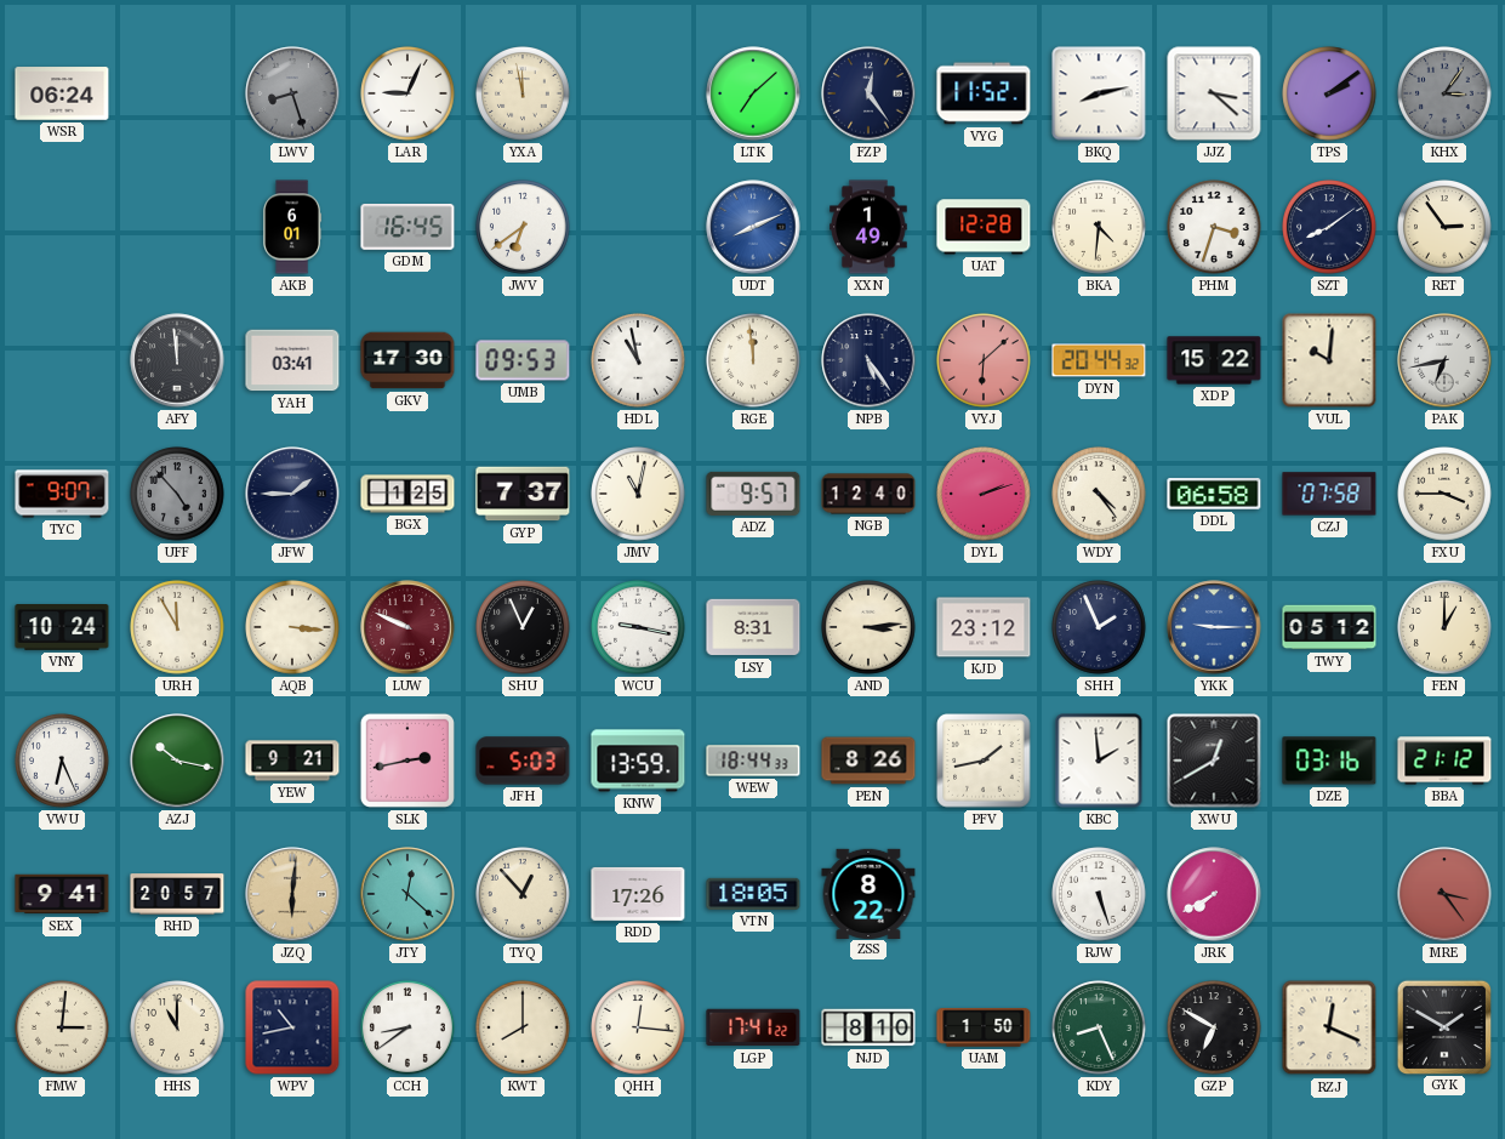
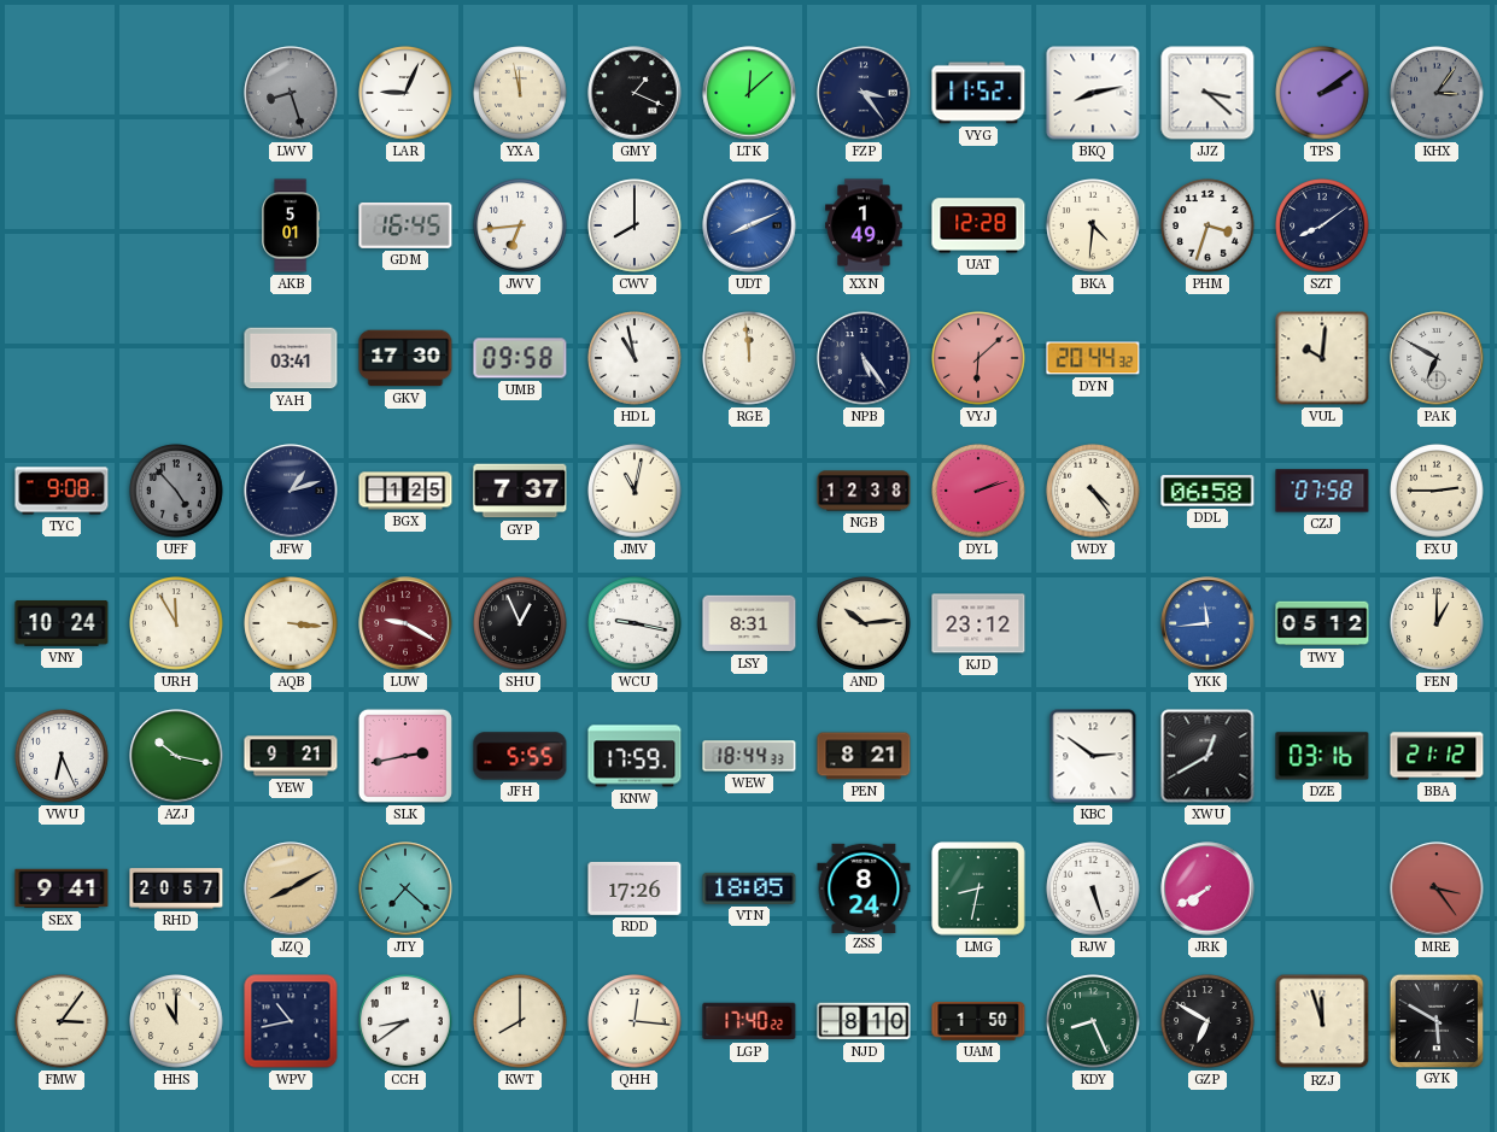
WSR: 06:24 -> none (62, 93)
GMY: none -> 1:19 (635, 93)
LTK: 7:08 -> 12:08 (749, 93)
FZP: 12:24 -> 3:24 (864, 93)
AKB: 6:01 -> 5:01 (291, 225)
JWV: 6:39 -> 6:44 (520, 225)
CWV: none -> 8:00 (635, 225)
RET: 2:54 -> none (1444, 227)
AFY: 11:59 -> none (177, 360)
UMB: 09:53 -> 09:58 (520, 358)
XDP: 15:22 -> none (1214, 360)
PAK: 6:43 -> 6:50 (1437, 358)
TYC: 9:07 -> 9:08 (62, 491)
JFW: 1:45 -> 1:12 (291, 491)
ADZ: 9:57 -> none (753, 494)
NGB: 12:40 -> 12:38 (864, 491)
FXU: 3:45 -> 2:45 (1437, 491)
LUW: 9:49 -> 9:20 (405, 623)
AND: 3:14 -> 10:14 (864, 623)
SHH: 1:56 -> none (1099, 627)
YKK: 9:15 -> 11:44 (1207, 623)
JFH: 5:03 -> 5:55 (520, 756)
KNW: 13:59 -> 17:59 (635, 756)
PEN: 8:26 -> 8:21 (864, 756)
PFV: 1:43 -> none (984, 761)
KBC: 1:59 -> 2:51 (1093, 756)
JZQ: 6:01 -> 8:10 (291, 888)
JTY: 12:22 -> 7:22 (405, 888)
TYQ: 12:53 -> none (523, 894)
ZSS: 8:22 -> 8:24 (864, 887)
LMG: none -> 8:32 (978, 888)
FMW: 3:01 -> 3:06 (62, 1021)
LGP: 17:41 -> 17:40 (749, 1021)
RZJ: 12:19 -> 11:57 (1322, 1021)
GYK: 1:50 -> 5:50 (1435, 1020)
